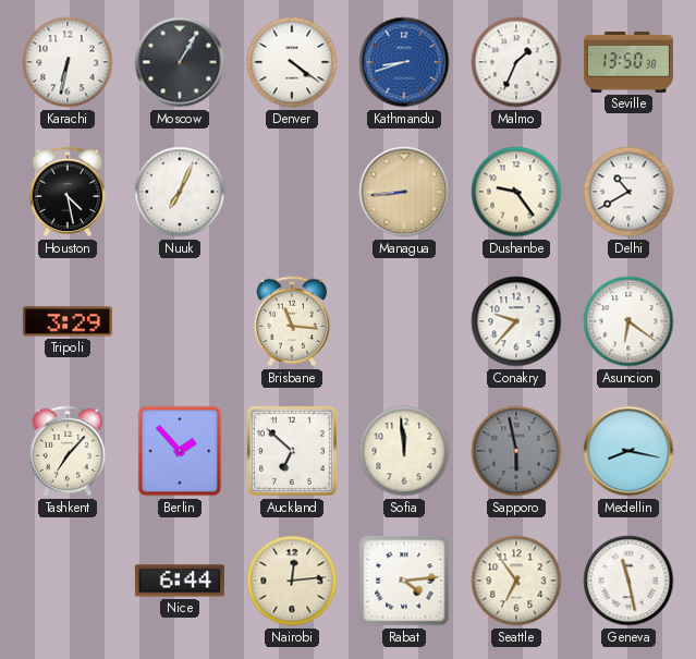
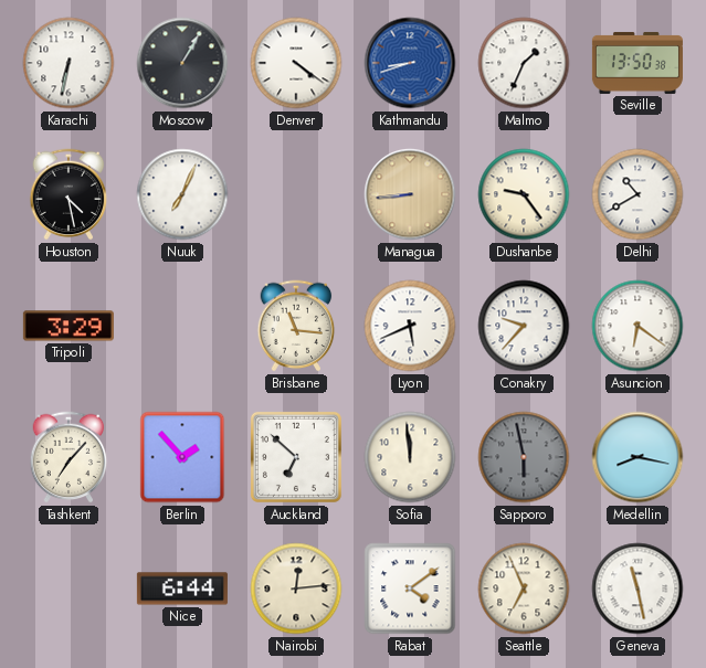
Lyon: none -> 5:41 (410, 326)
Rabat: 4:14 -> 4:09 (410, 589)
Seattle: 6:54 -> 6:56 (524, 589)
